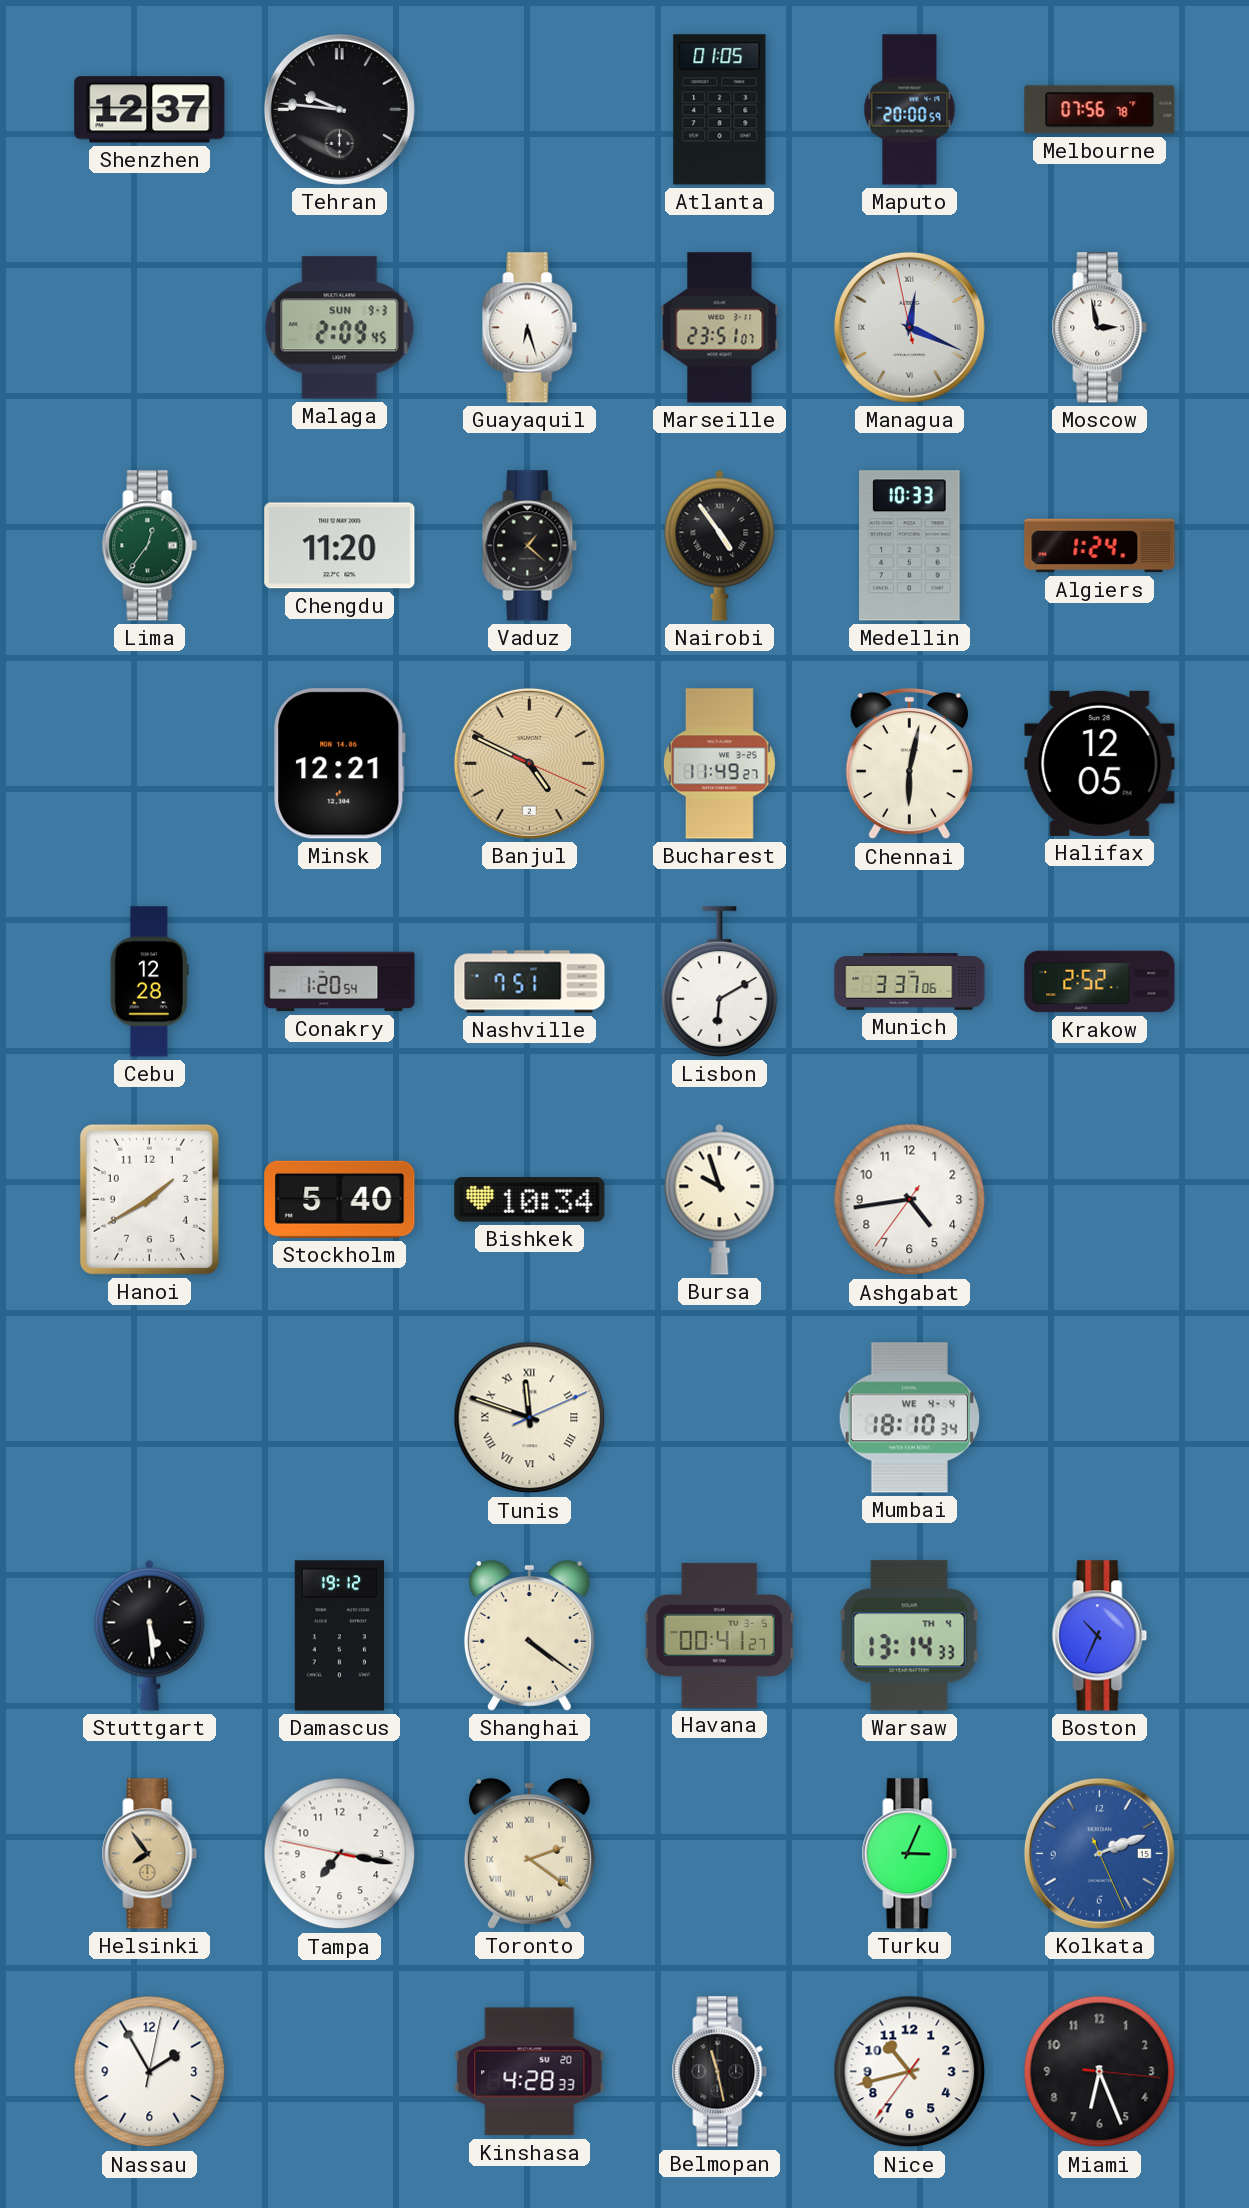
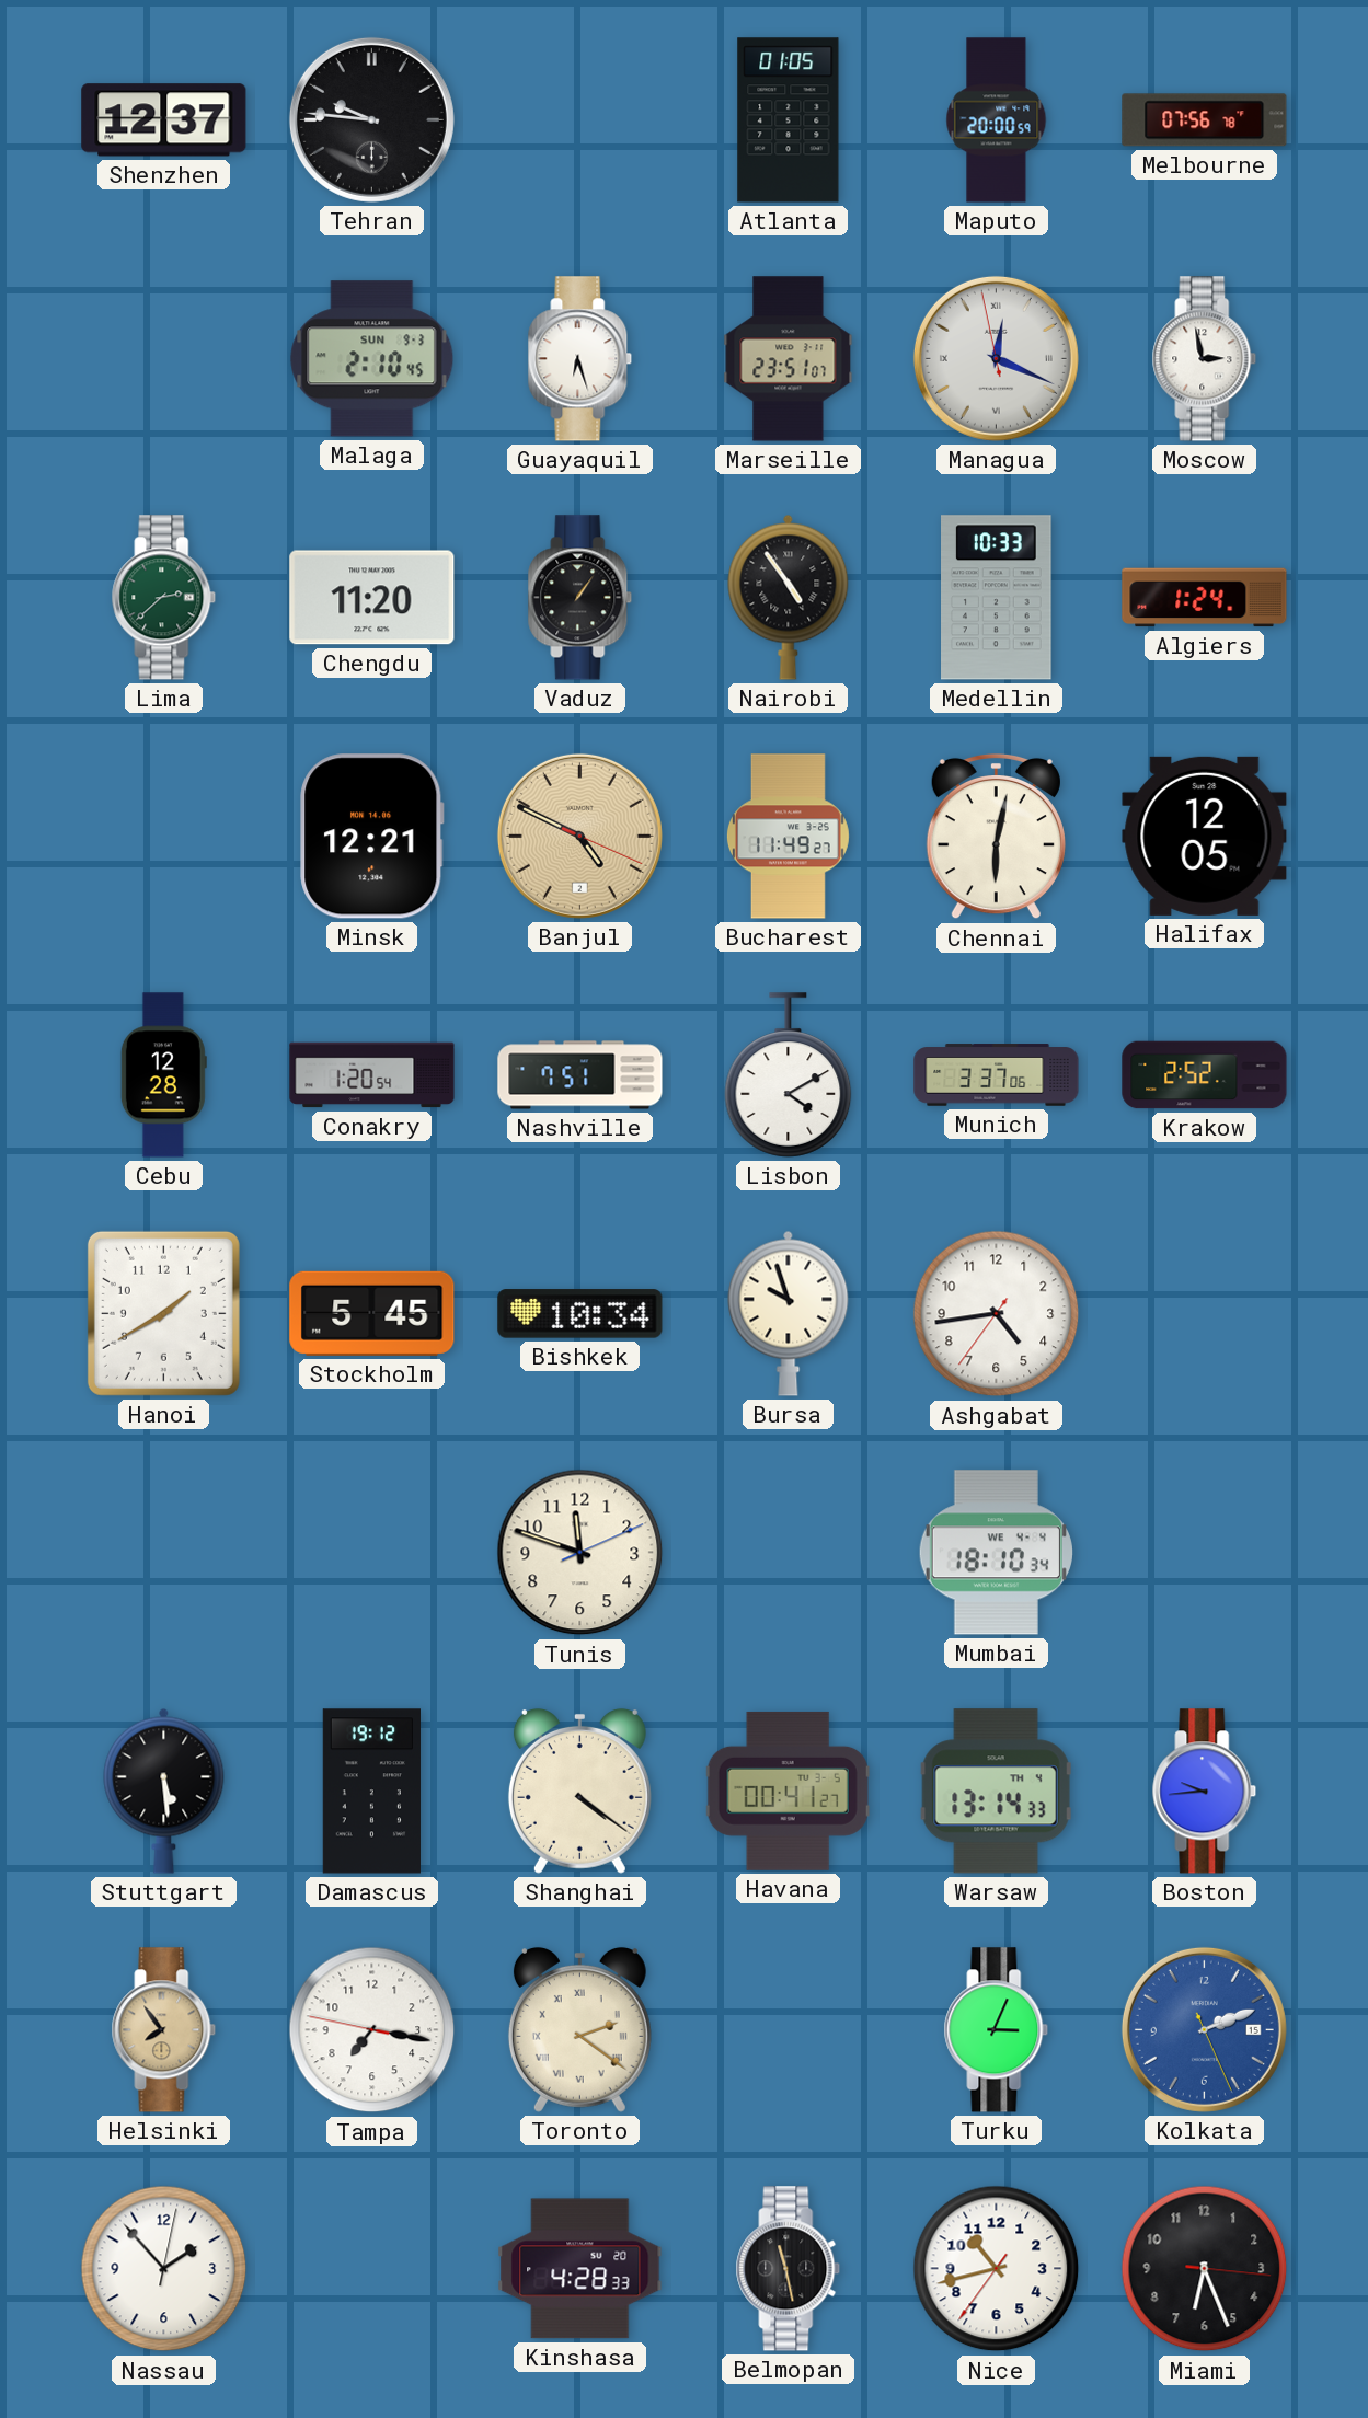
Malaga: 2:09 -> 2:10 (372, 359)
Lima: 12:36 -> 2:38 (164, 598)
Vaduz: 1:22 -> 1:06 (580, 598)
Lisbon: 6:10 -> 4:10 (789, 1075)
Stockholm: 5:40 -> 5:45 (372, 1313)
Tunis numerals: Roman -> Arabic (580, 1553)
Boston: 10:34 -> 9:44 (1205, 1792)
Nassau: 1:55 -> 1:53 (164, 2269)
